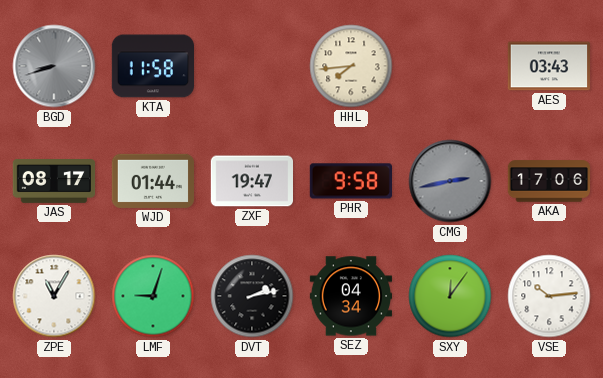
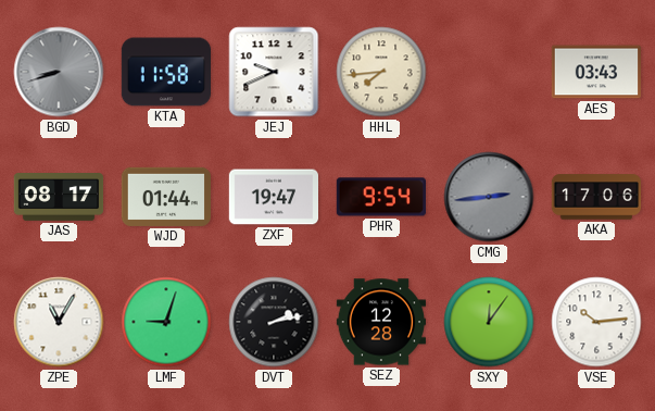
JEJ: none -> 9:41 (274, 72)
PHR: 9:58 -> 9:54 (380, 197)
CMG: 2:43 -> 2:44 (489, 197)
SEZ: 04:34 -> 12:28 (380, 322)
